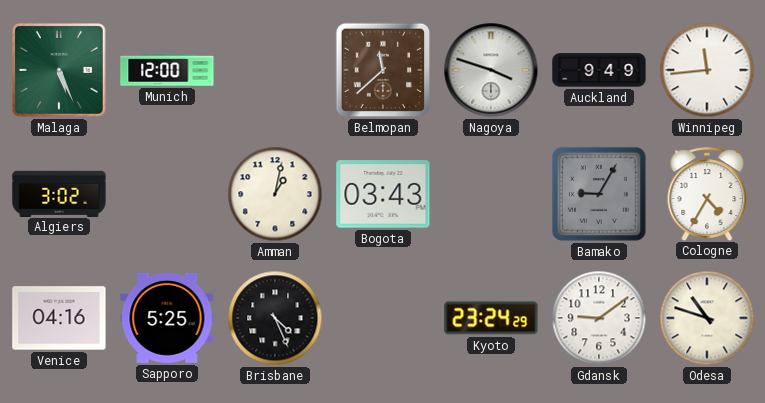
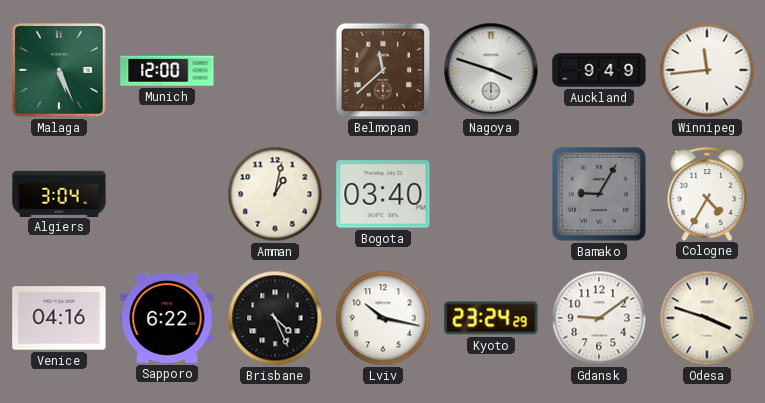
Algiers: 3:02 -> 3:04 (59, 193)
Bogota: 03:43 -> 03:40 (383, 194)
Sapporo: 5:25 -> 6:22 (167, 318)
Lviv: none -> 10:17 (383, 318)
Odesa: 10:48 -> 3:48 (707, 318)
